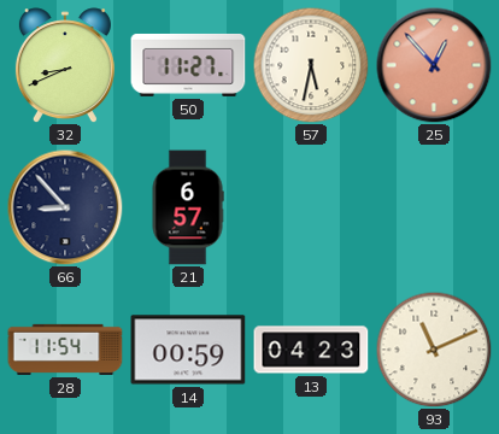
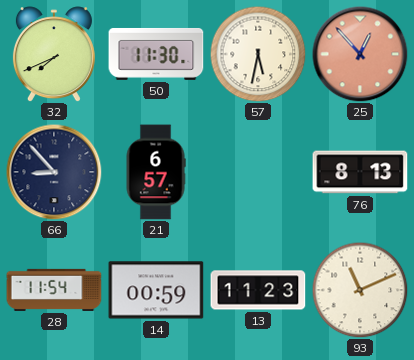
32: 8:41 -> 7:41 (54, 54)
50: 11:27 -> 11:30 (156, 54)
76: none -> 8:13 (360, 172)
13: 04:23 -> 11:23 (258, 290)
